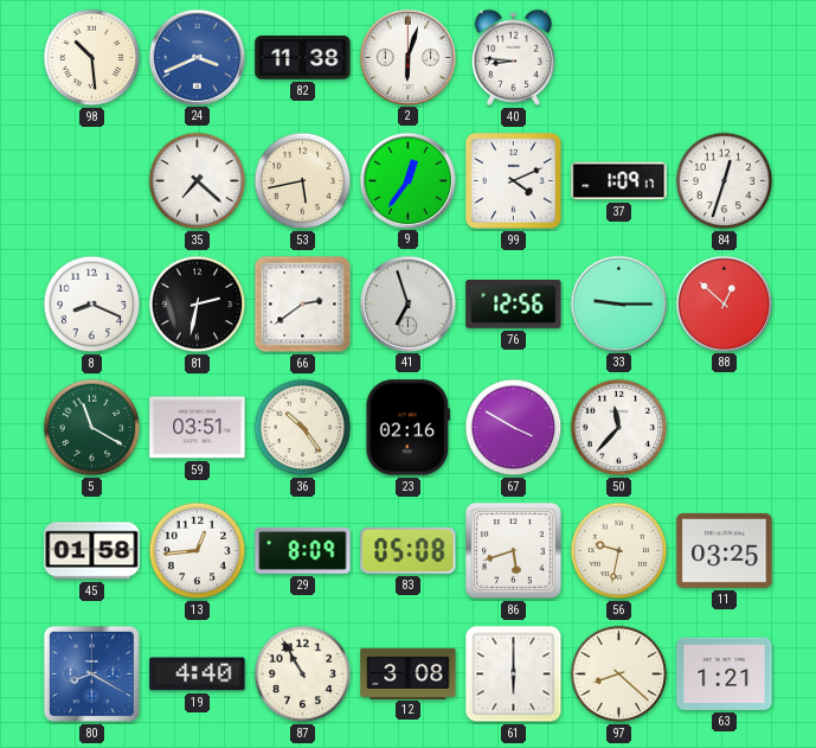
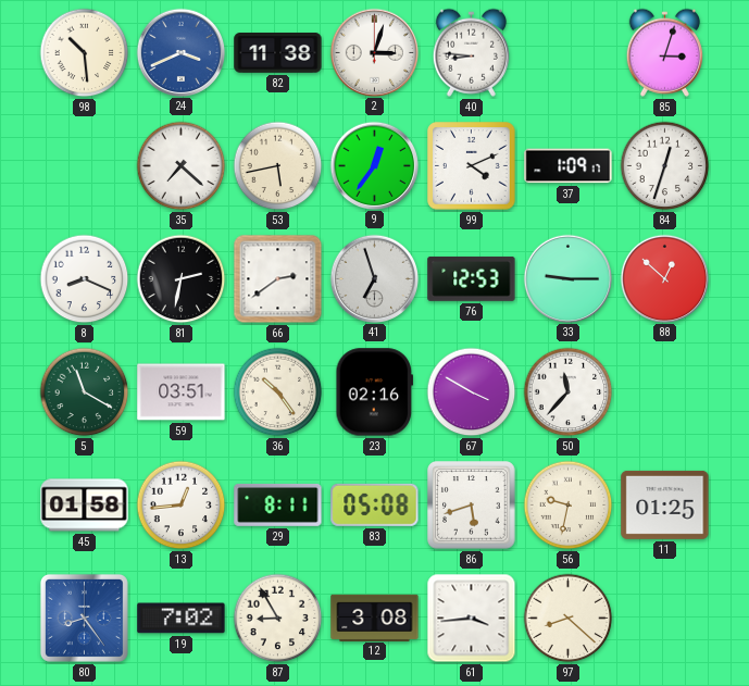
2: 6:03 -> 3:03 (374, 52)
85: none -> 3:03 (664, 52)
76: 12:56 -> 12:53 (472, 278)
29: 8:09 -> 8:11 (278, 504)
11: 03:25 -> 01:25 (665, 504)
80: 8:20 -> 8:24 (84, 618)
19: 4:40 -> 7:02 (182, 619)
87: 10:55 -> 8:55 (278, 619)
61: 6:00 -> 3:44 (472, 619)
63: 1:21 -> none (725, 673)
